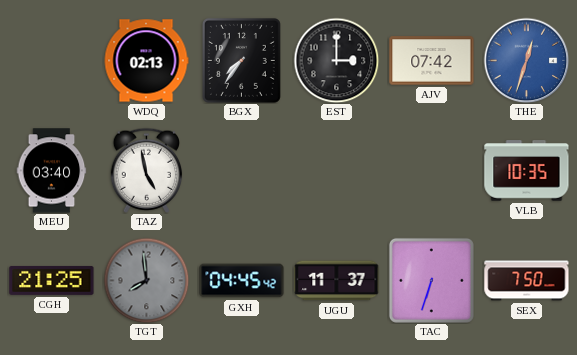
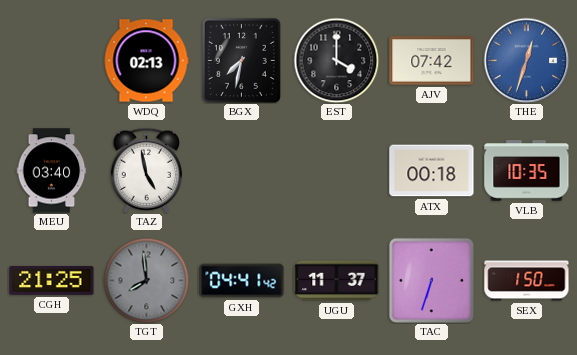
BGX: 7:36 -> 7:32 (241, 60)
EST: 3:00 -> 4:00 (336, 60)
ATX: none -> 00:18 (432, 171)
GXH: 04:45 -> 04:41 (242, 281)
SEX: 7:50 -> 1:50 (527, 281)
